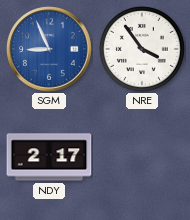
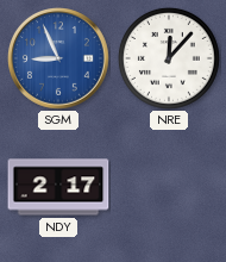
NRE: 3:54 -> 12:07 (169, 58)
